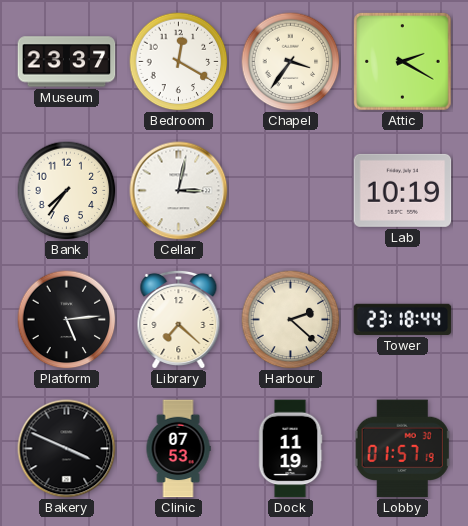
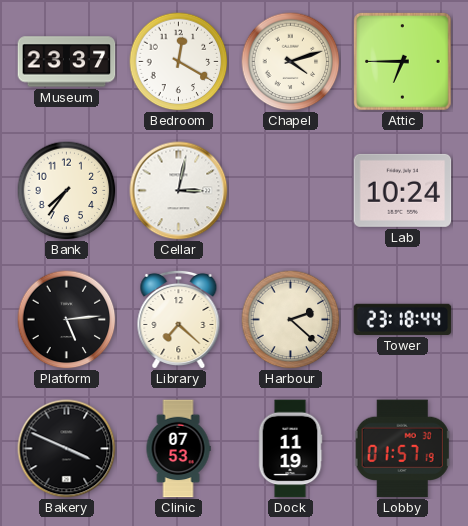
Chapel: 3:36 -> 4:12 (291, 62)
Attic: 2:20 -> 6:45 (403, 62)
Lab: 10:19 -> 10:24 (403, 190)
